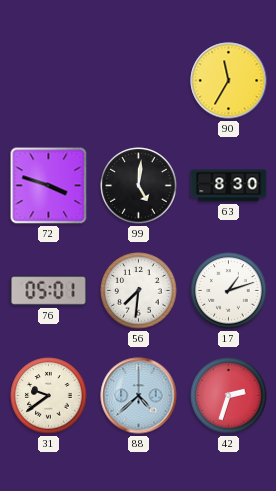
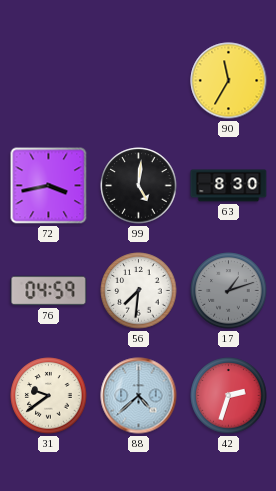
72: 3:48 -> 3:43 (49, 186)
76: 05:01 -> 04:59 (49, 291)
17 dial: white -> grey (229, 291)
